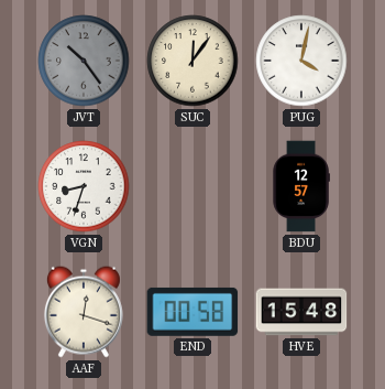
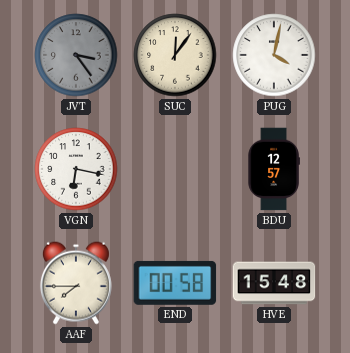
JVT: 10:24 -> 3:24 (76, 55)
VGN: 8:33 -> 6:17 (76, 169)
AAF: 12:18 -> 7:45 (76, 283)
